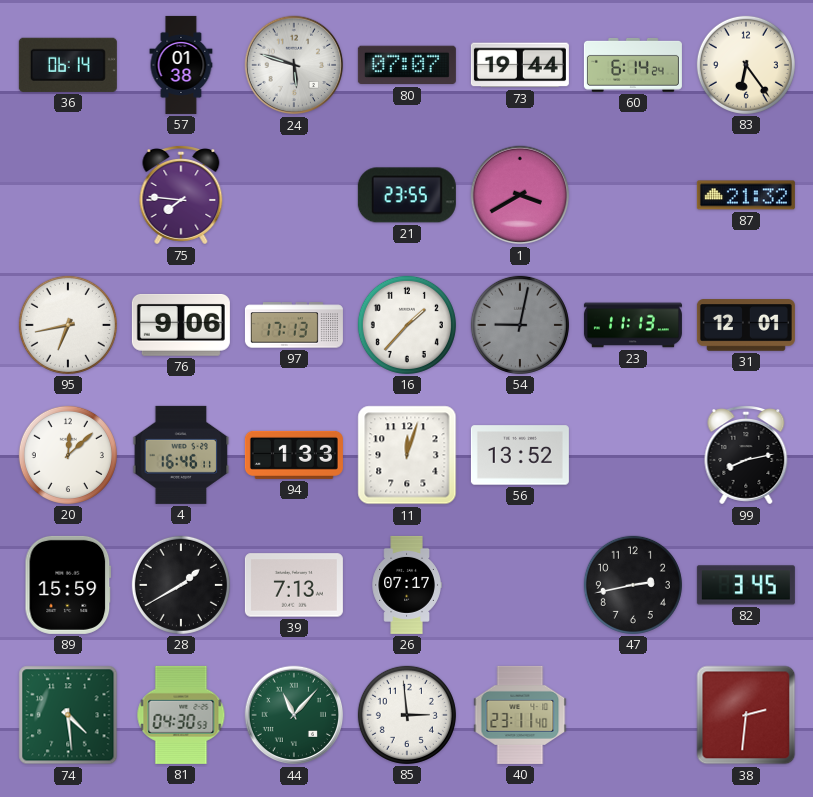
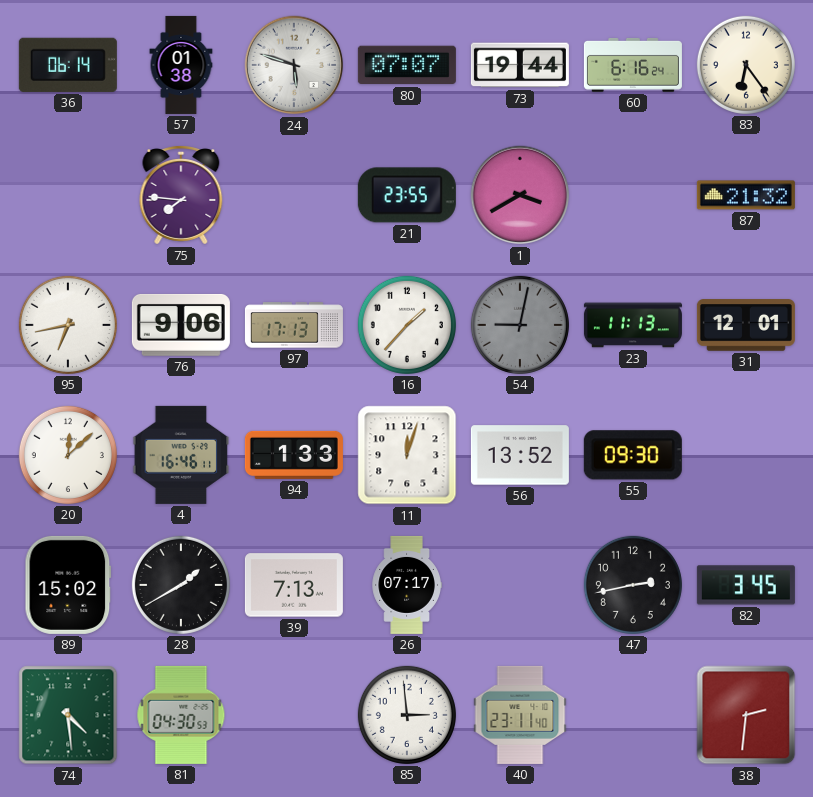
60: 6:14 -> 6:16 (633, 65)
55: none -> 09:30 (633, 455)
99: 8:13 -> none (746, 455)
89: 15:59 -> 15:02 (68, 585)
44: 11:07 -> none (294, 715)
